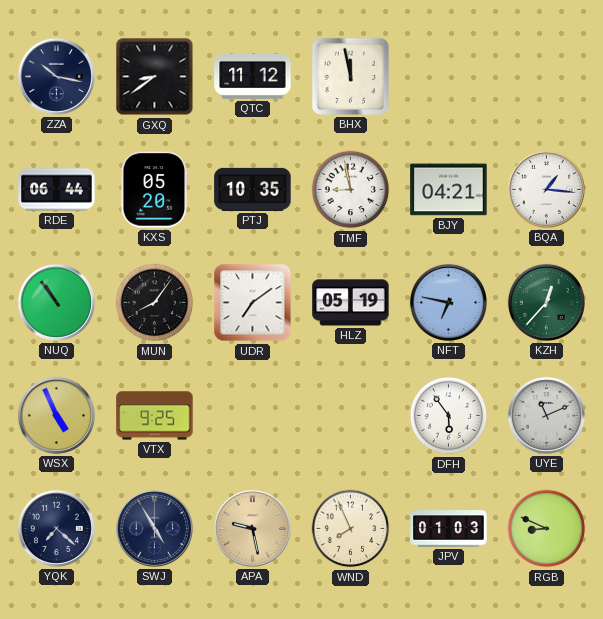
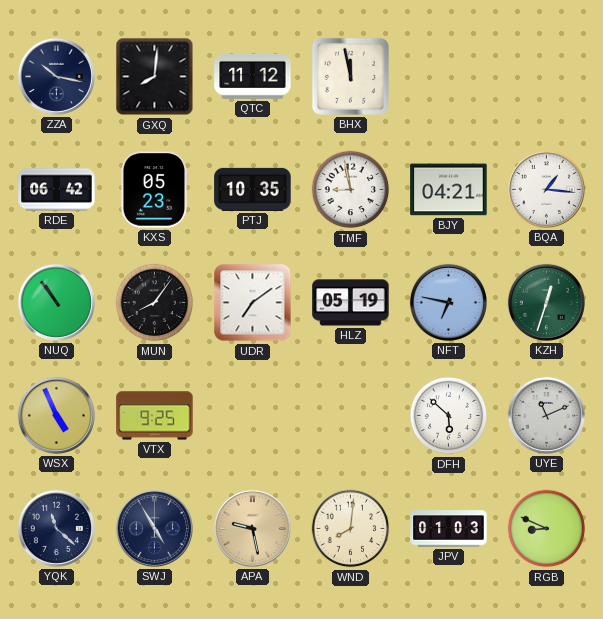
GXQ: 8:39 -> 8:01 (155, 77)
RDE: 06:44 -> 06:42 (57, 190)
KXS: 05:20 -> 05:23 (154, 190)
KZH: 12:37 -> 12:33 (546, 302)
DFH: 5:54 -> 5:52 (449, 416)
YQK: 7:22 -> 11:22 (56, 528)
WND: 7:56 -> 8:01 (351, 529)
